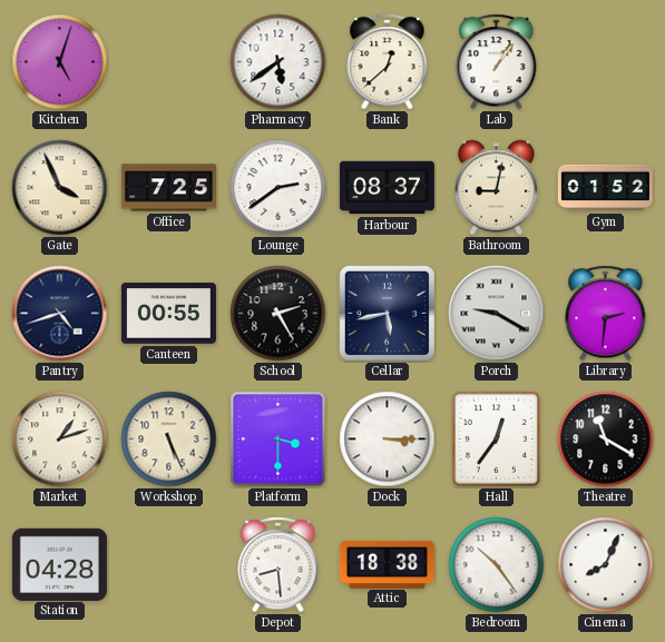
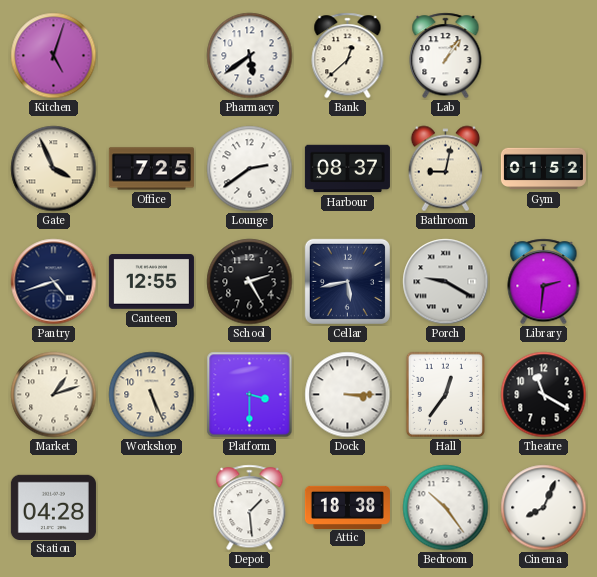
Canteen: 00:55 -> 12:55 (151, 282)
Depot: 8:29 -> 1:29 (250, 508)
